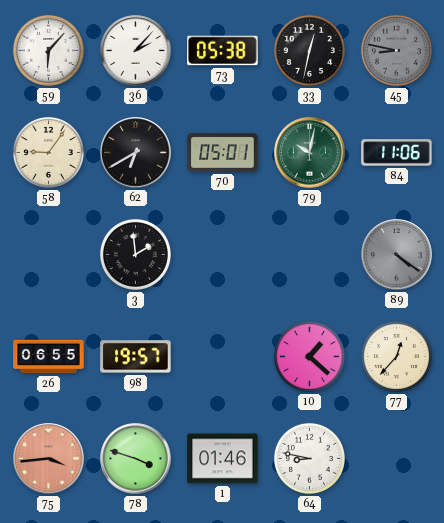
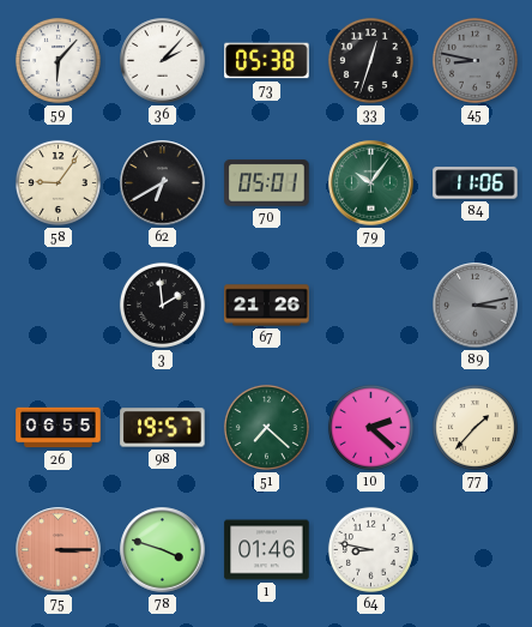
33: 12:32 -> 12:33 (370, 60)
79: 10:02 -> 10:06 (371, 183)
67: none -> 21:26 (267, 306)
89: 4:21 -> 3:13 (476, 306)
51: none -> 7:22 (266, 427)
10: 1:22 -> 2:22 (370, 427)
77: 12:37 -> 1:37 (474, 427)
75: 3:44 -> 3:15 (59, 550)
